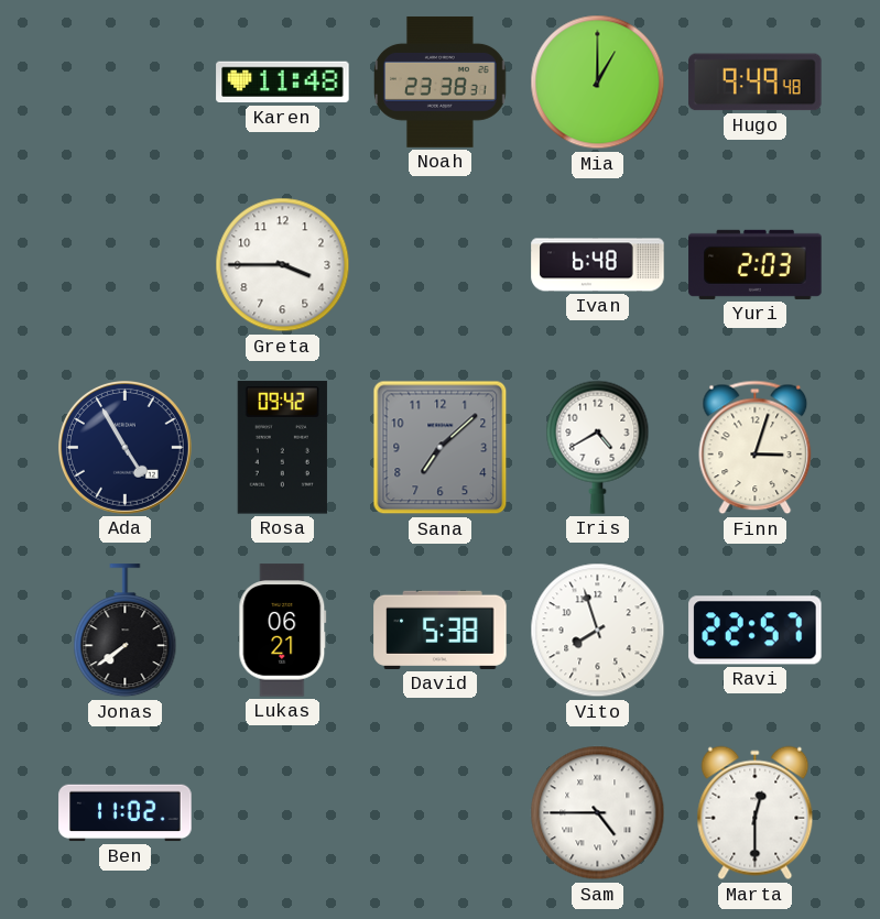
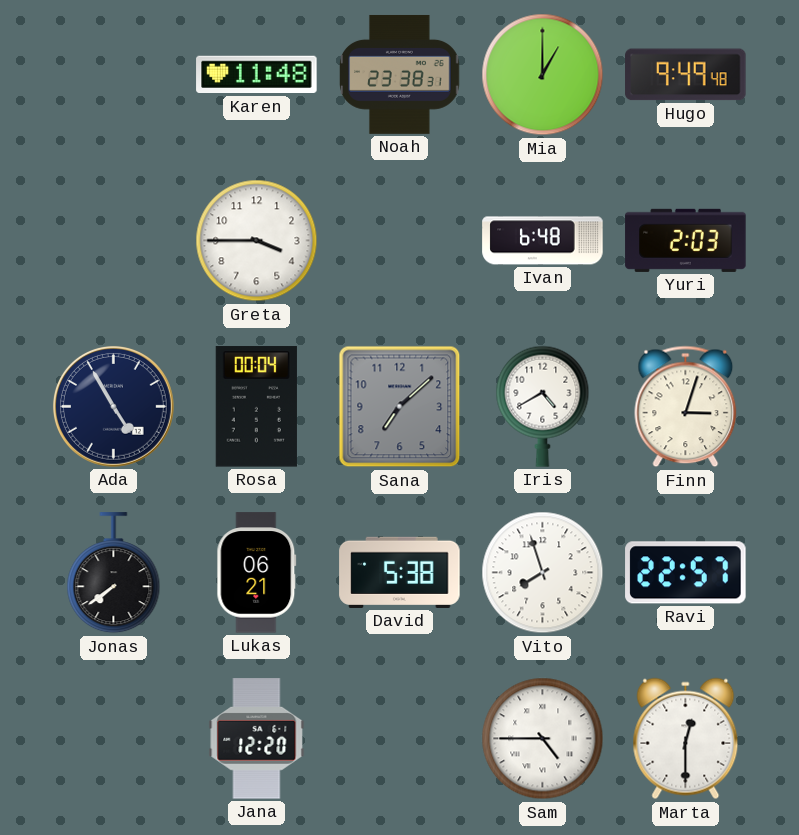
Rosa: 09:42 -> 00:04 (256, 407)
Ben: 11:02 -> none (126, 813)
Jana: none -> 12:20 (257, 739)
